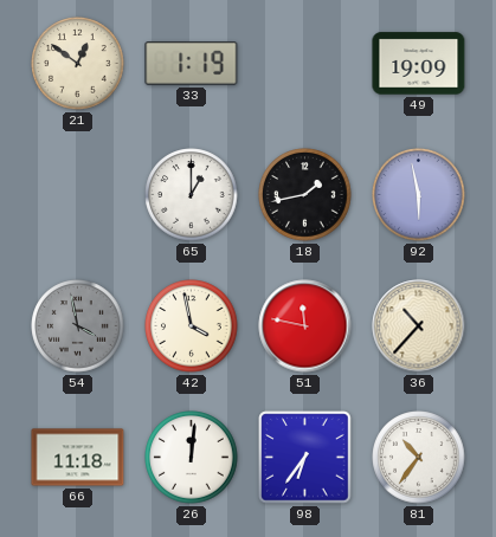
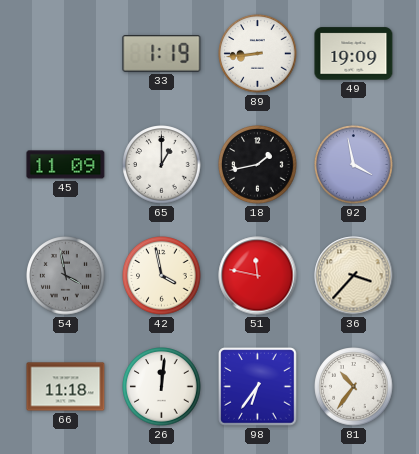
21: 12:51 -> none (78, 64)
89: none -> 8:44 (258, 54)
45: none -> 11:09 (66, 165)
92: 5:58 -> 3:58 (354, 165)
36: 10:37 -> 3:37 (354, 276)
